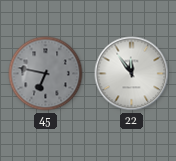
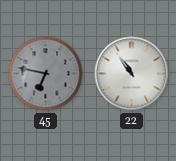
22: 11:54 -> 10:54 (132, 74)
